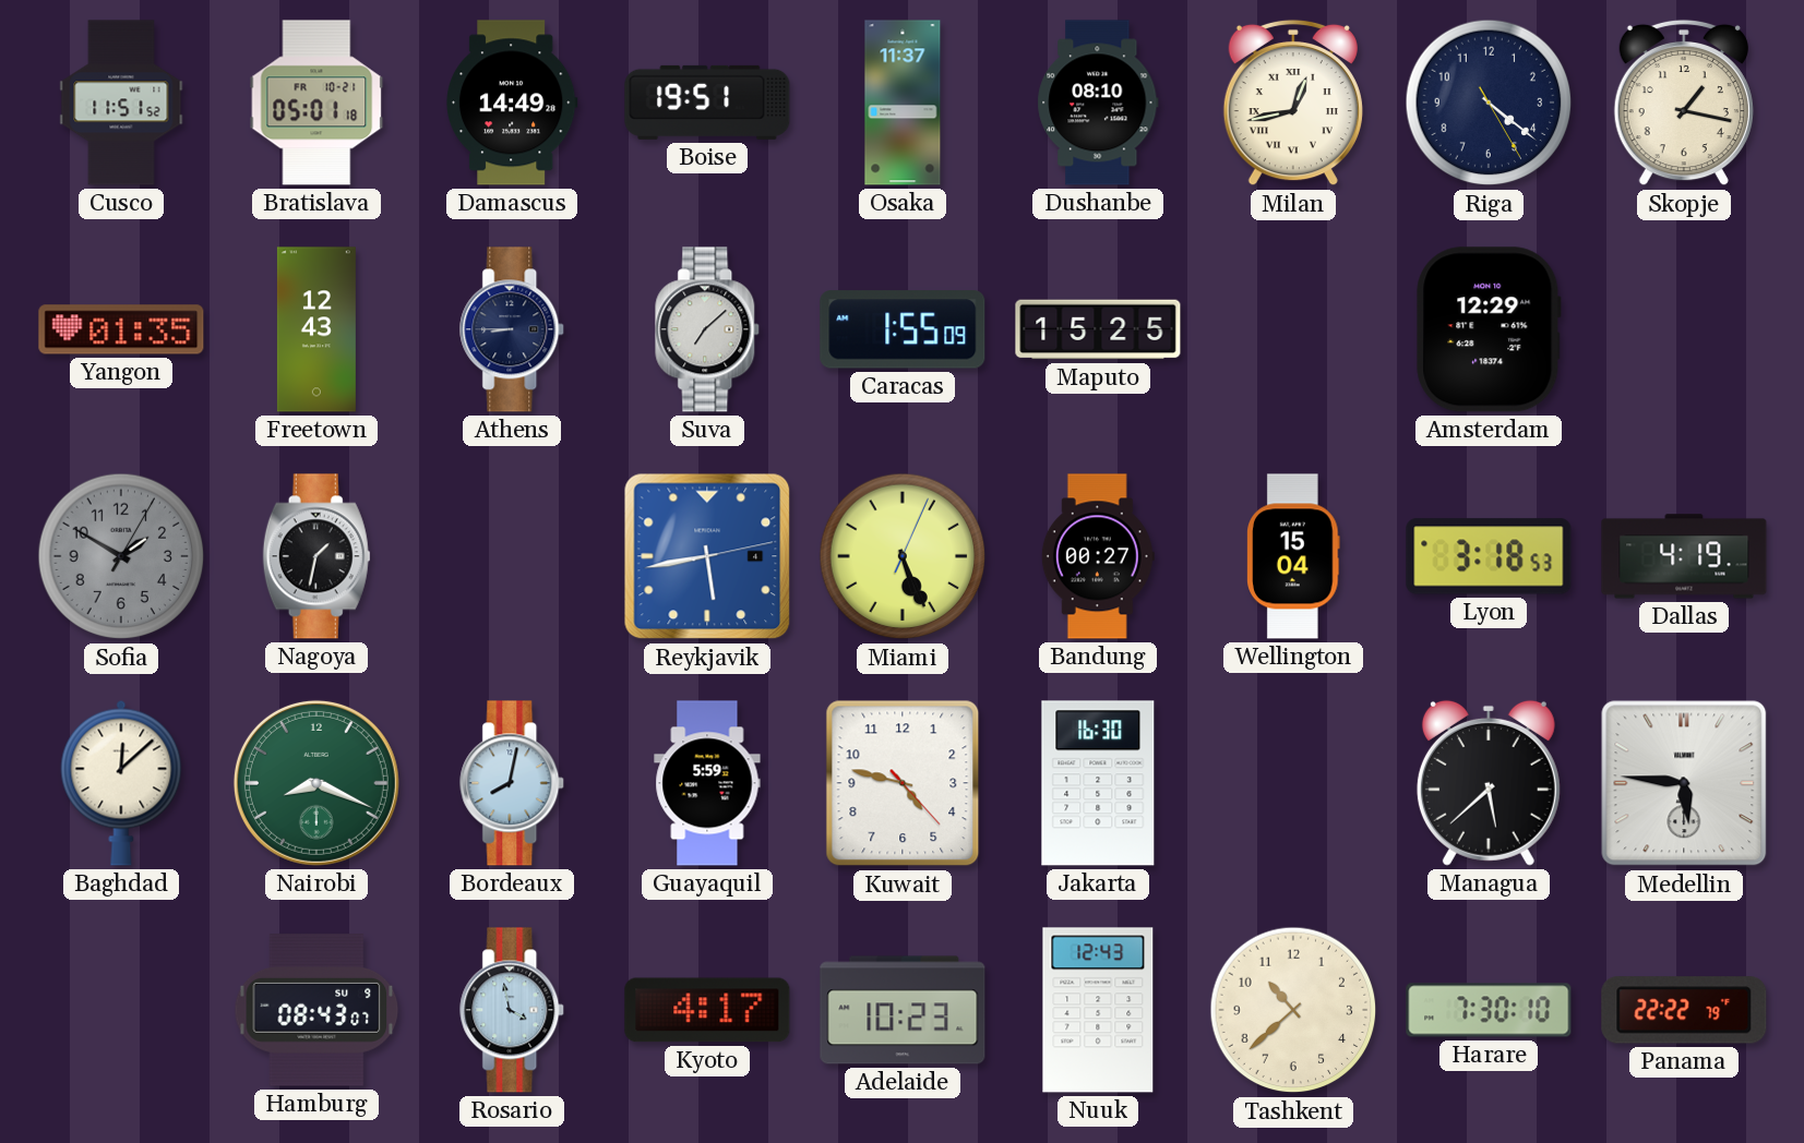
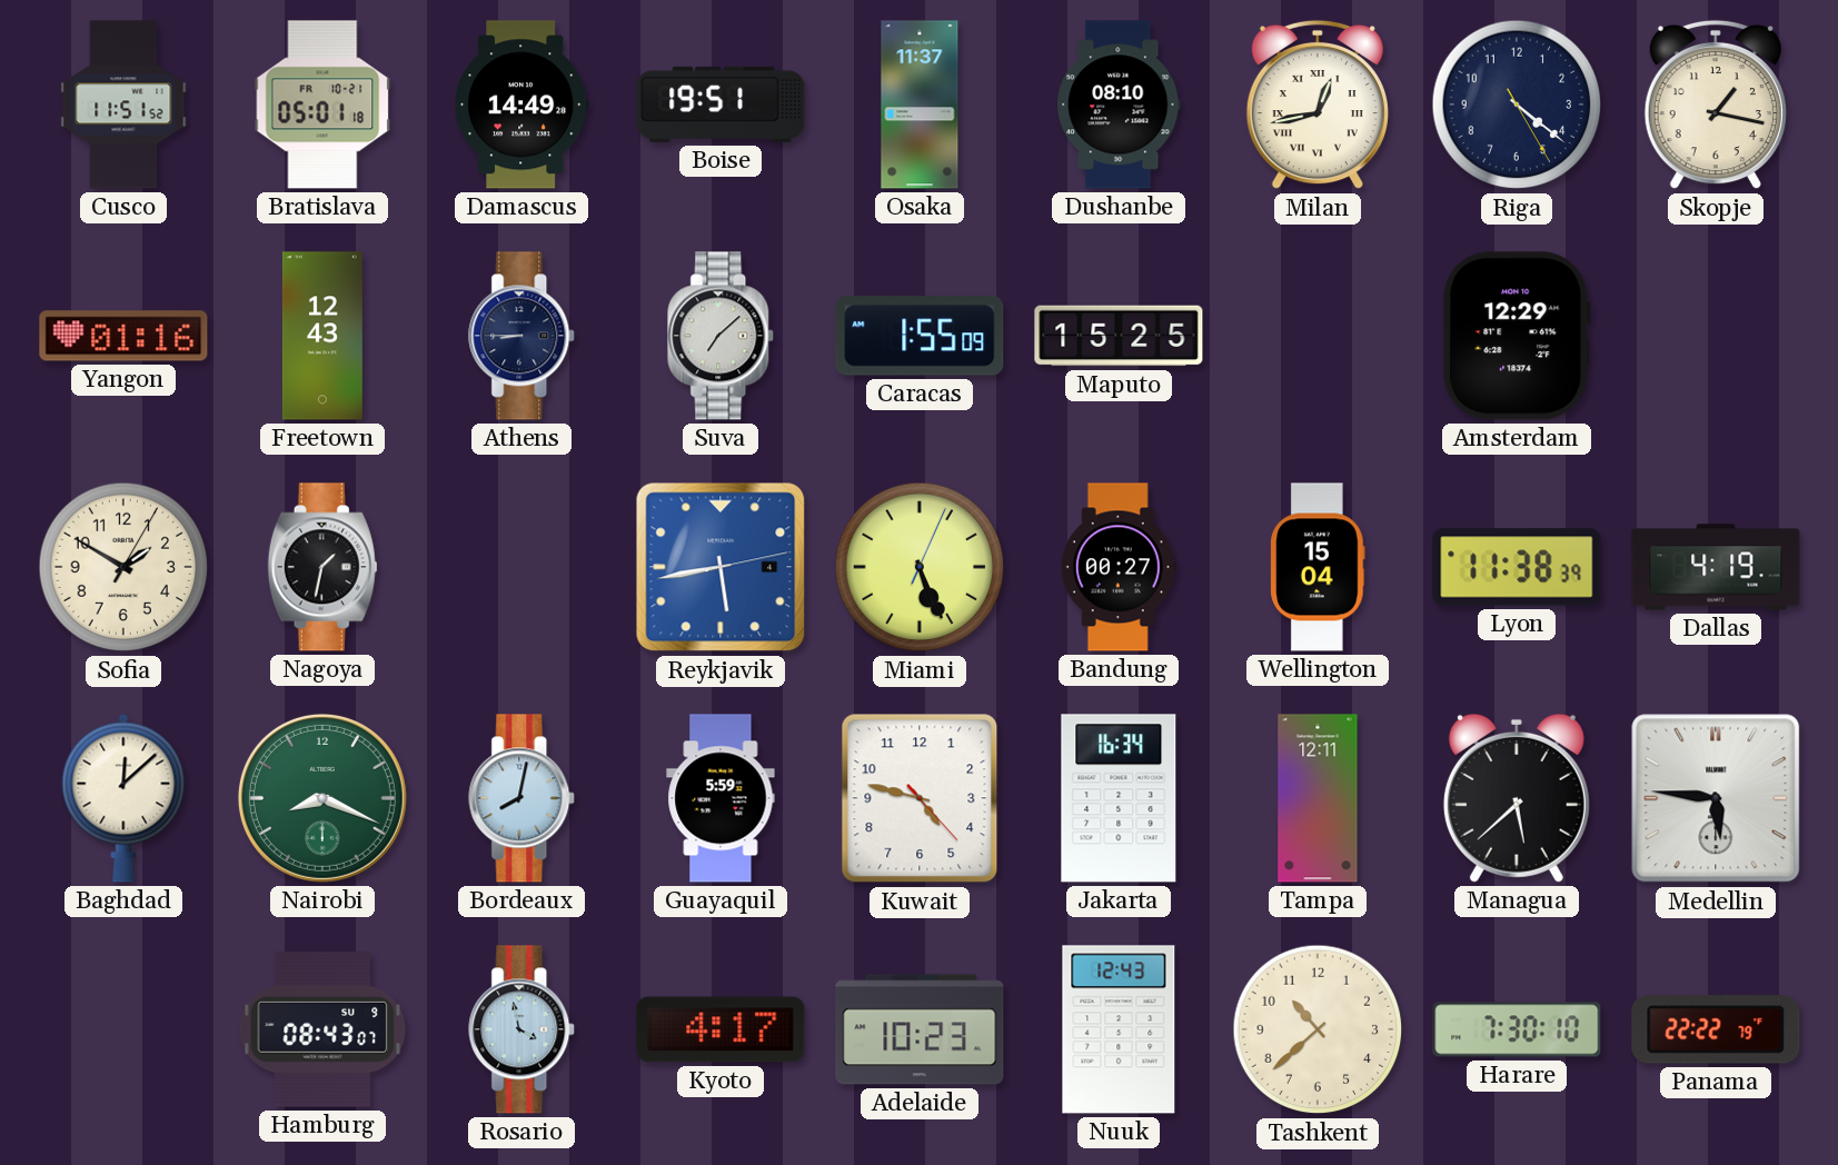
Yangon: 01:35 -> 01:16 (123, 336)
Sofia dial: grey -> cream (123, 567)
Lyon: 3:18 -> 11:38 (1517, 567)
Jakarta: 16:30 -> 16:34 (1119, 798)
Tampa: none -> 12:11 (1318, 798)
